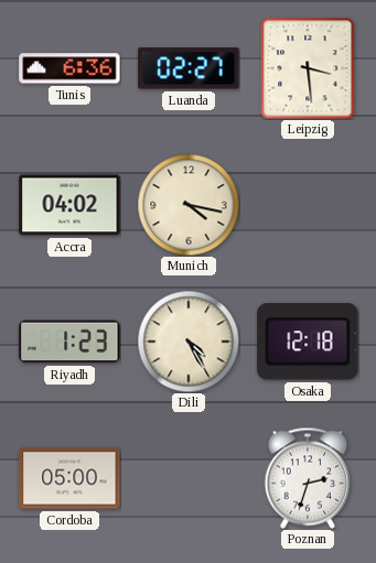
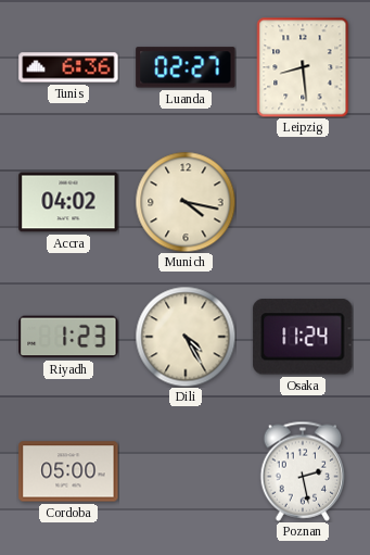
Leipzig: 3:29 -> 8:29 (303, 67)
Osaka: 12:18 -> 11:24 (303, 337)
Poznan: 2:33 -> 2:28 (303, 471)
